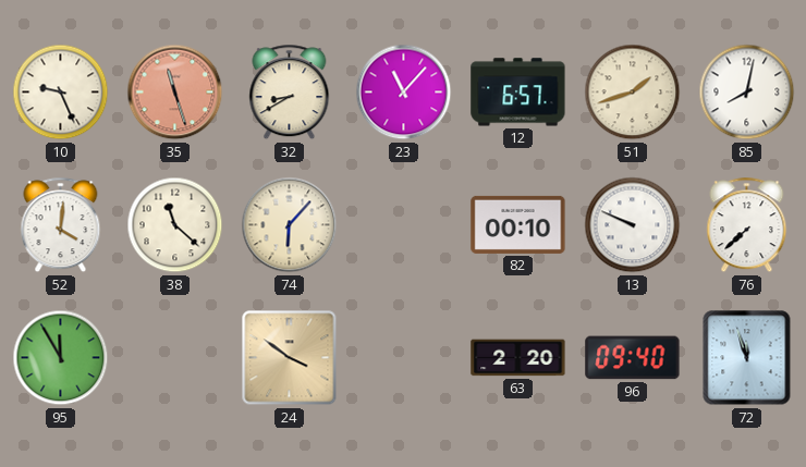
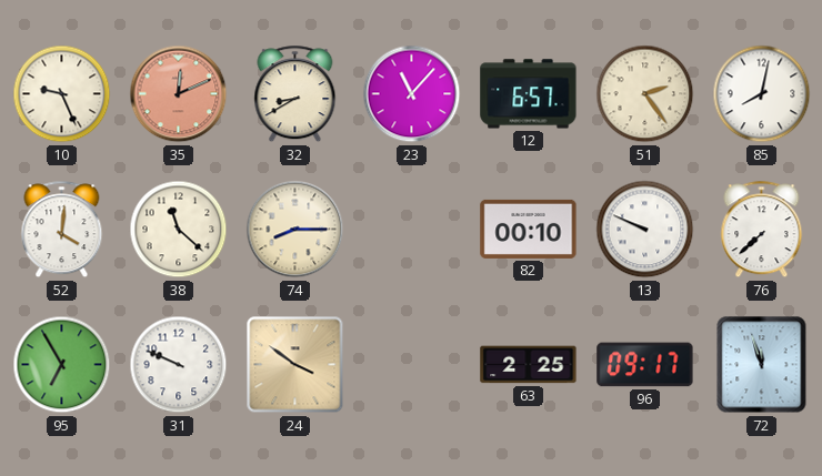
35: 11:27 -> 12:11 (179, 94)
51: 1:42 -> 2:24 (645, 94)
74: 6:07 -> 8:15 (295, 230)
95: 11:55 -> 6:55 (62, 365)
31: none -> 9:49 (179, 365)
63: 2:20 -> 2:25 (529, 365)
96: 09:40 -> 09:17 (645, 365)
